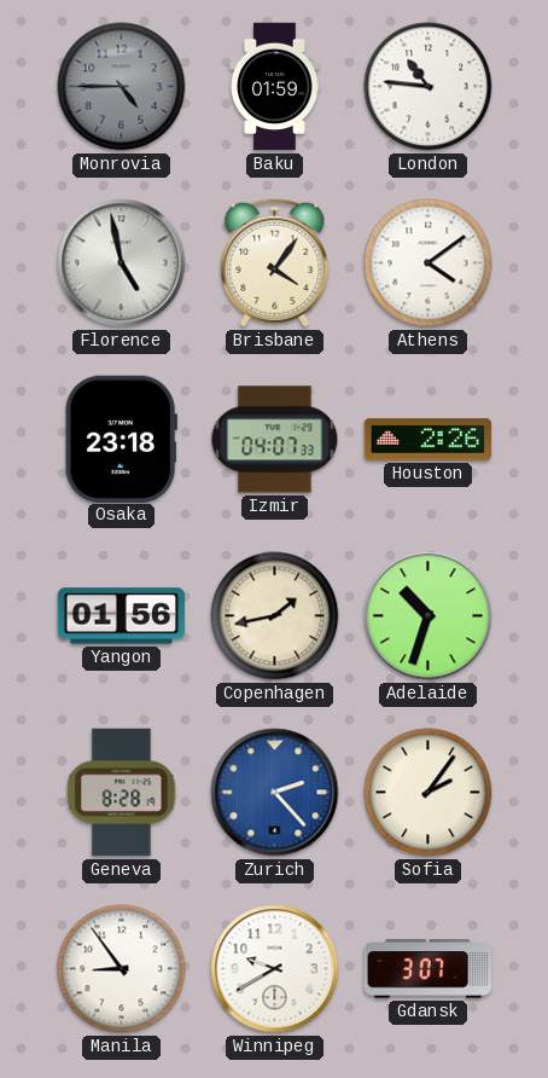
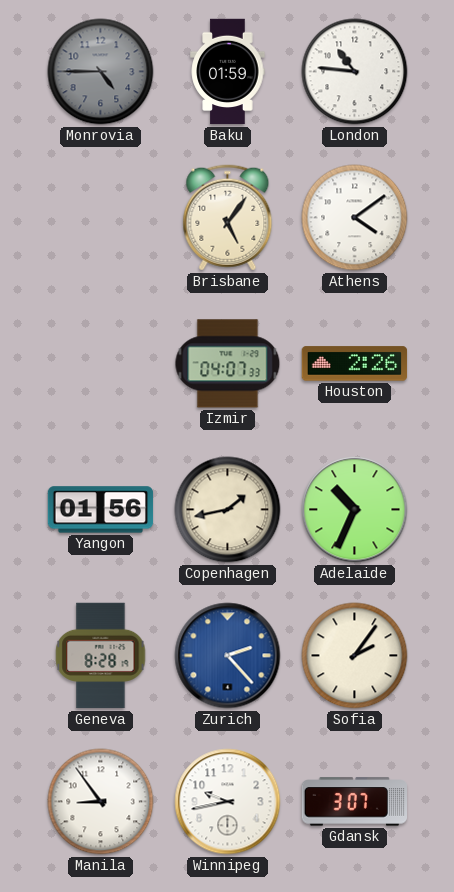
Florence: 4:58 -> none (122, 263)
Brisbane: 4:06 -> 5:06 (228, 218)
Osaka: 23:18 -> none (121, 439)
Adelaide: 10:33 -> 10:34 (355, 510)
Winnipeg: 9:40 -> 9:43 (228, 802)
